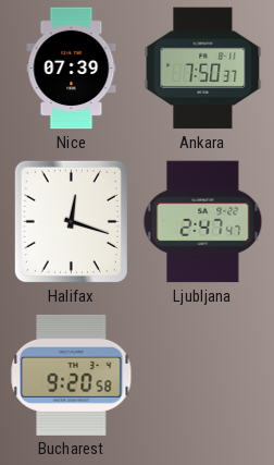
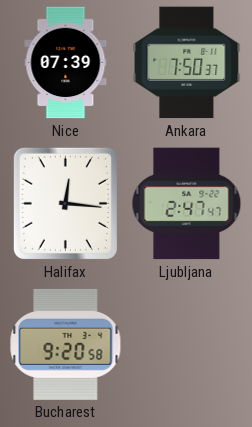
Halifax: 12:18 -> 12:16 (65, 203)
